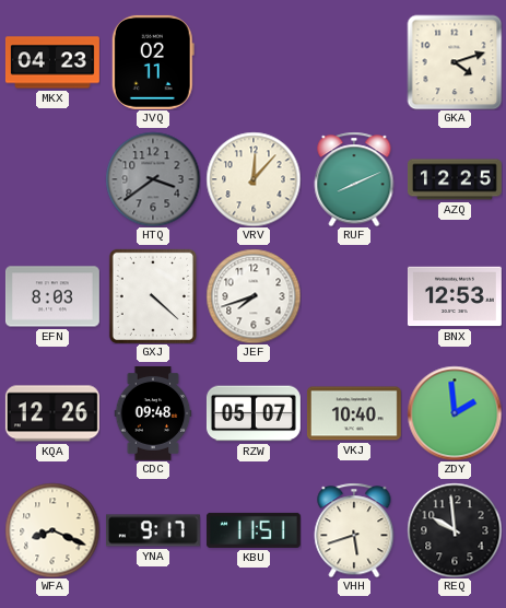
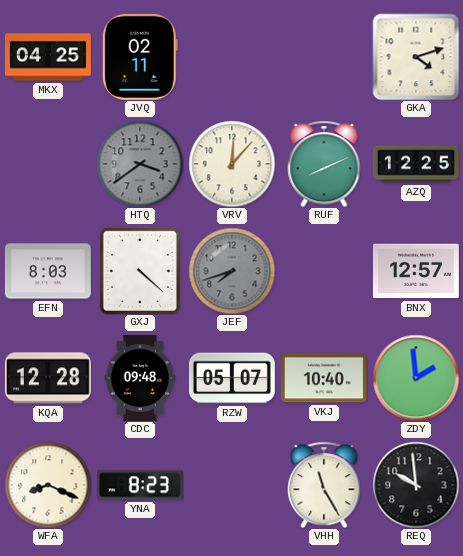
MKX: 04:23 -> 04:25 (48, 57)
JEF dial: white -> grey (232, 271)
BNX: 12:53 -> 12:57 (416, 271)
KQA: 12:26 -> 12:28 (48, 378)
YNA: 9:17 -> 8:23 (140, 485)
KBU: 11:51 -> none (254, 530)
VHH: 5:42 -> 11:25 (324, 485)
